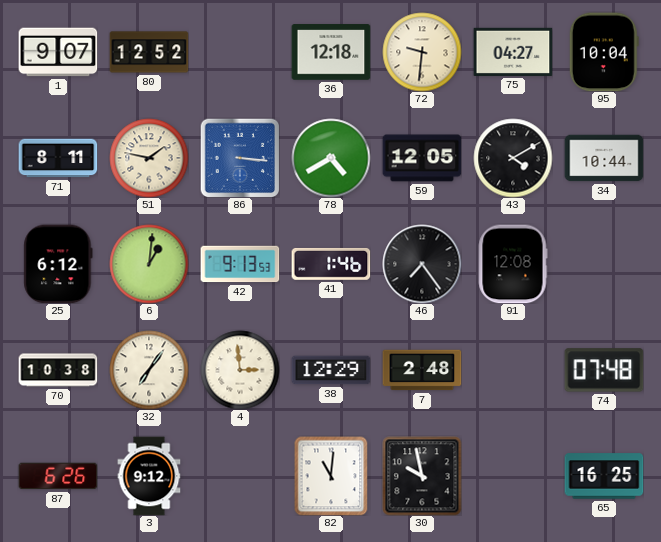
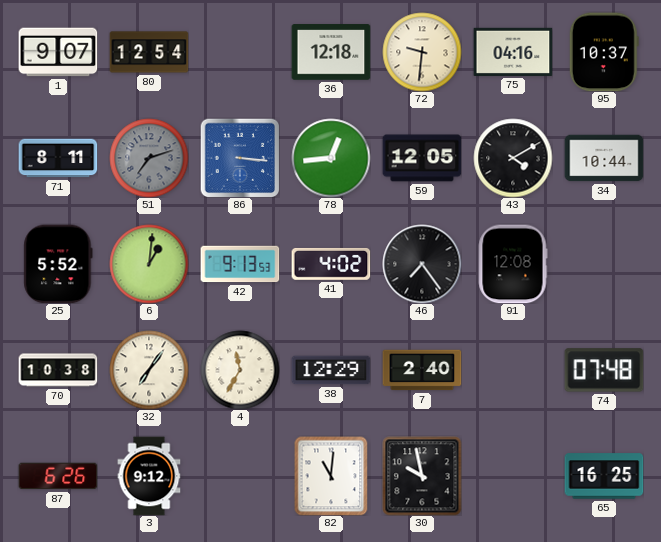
80: 12:52 -> 12:54 (149, 52)
75: 04:27 -> 04:16 (513, 52)
95: 10:04 -> 10:37 (604, 52)
51: 1:47 -> 7:12 (149, 158)
51 dial: cream -> grey (149, 158)
78: 4:40 -> 12:44 (331, 158)
25: 6:12 -> 5:52 (58, 264)
41: 1:46 -> 4:02 (331, 264)
4: 2:59 -> 11:35 (240, 370)
7: 2:48 -> 2:40 (422, 370)
